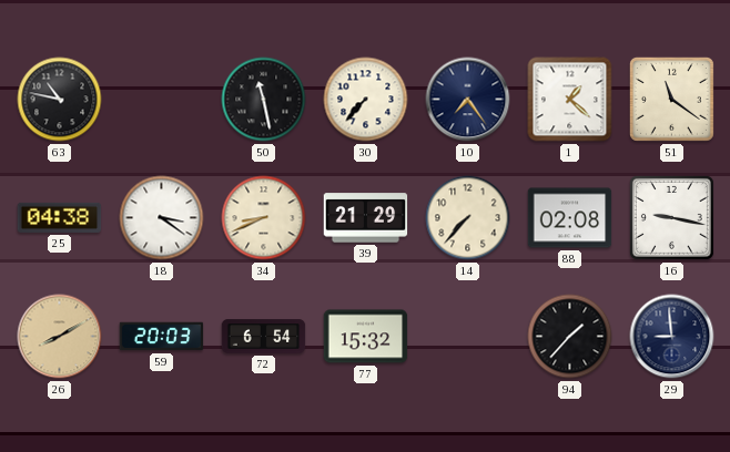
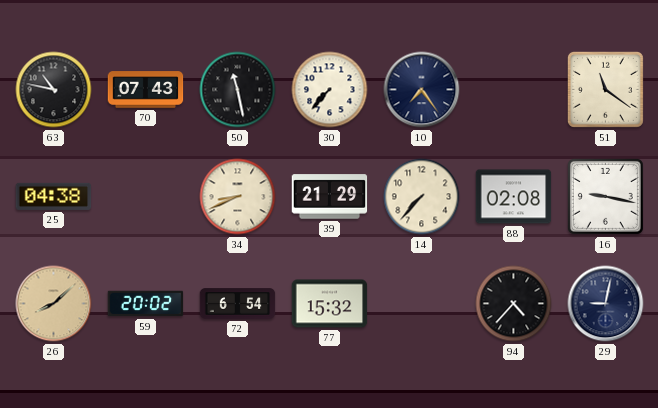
70: none -> 07:43 (146, 90)
1: 1:22 -> none (570, 100)
18: 3:21 -> none (162, 218)
26: 8:10 -> 8:08 (54, 304)
59: 20:03 -> 20:02 (146, 304)
94: 1:37 -> 4:37 (514, 304)
29: 8:59 -> 9:02 (606, 304)
